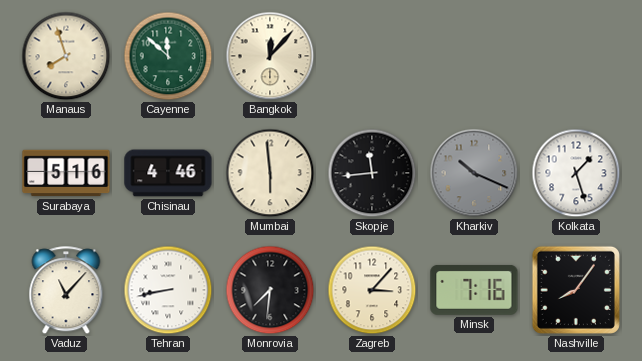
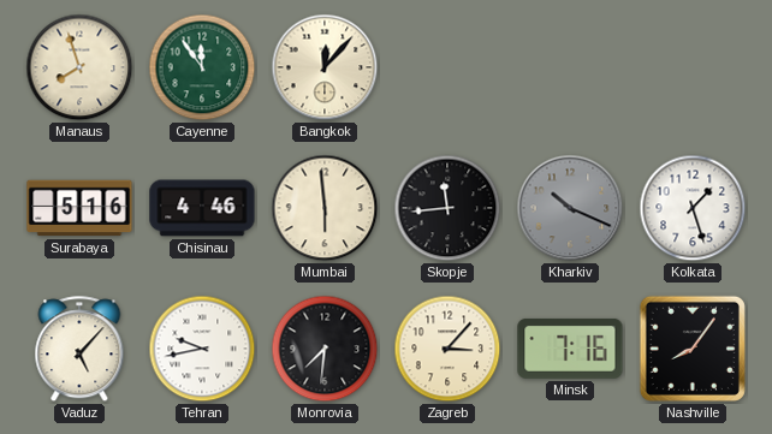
Cayenne: 11:52 -> 11:54 (202, 67)
Vaduz: 11:07 -> 5:07 (79, 350)
Tehran: 8:43 -> 9:43 (202, 349)
